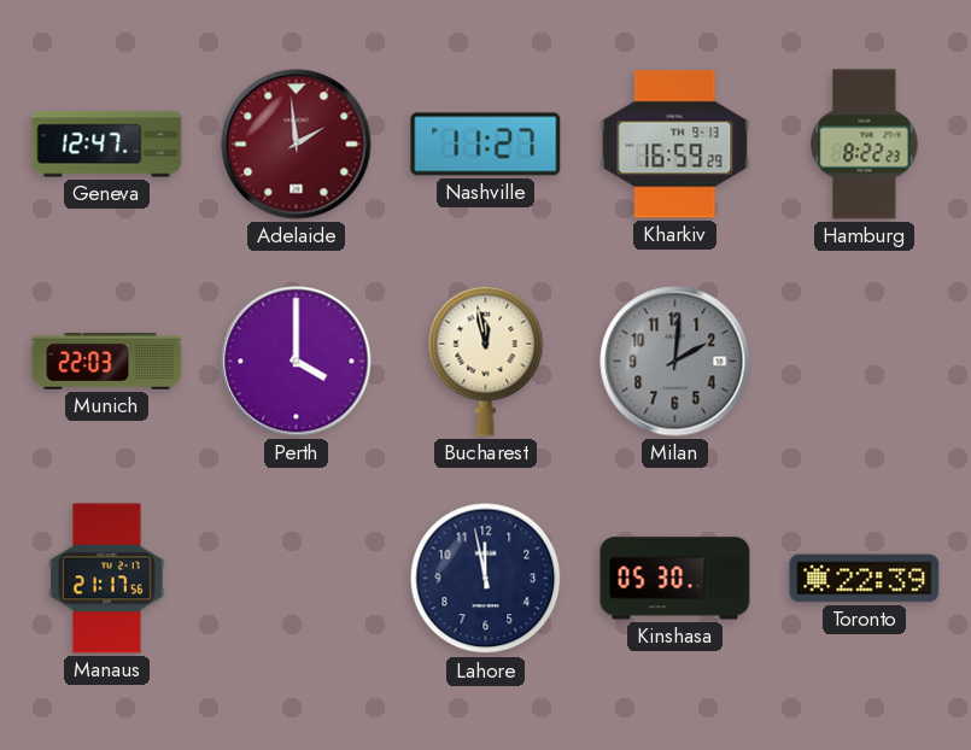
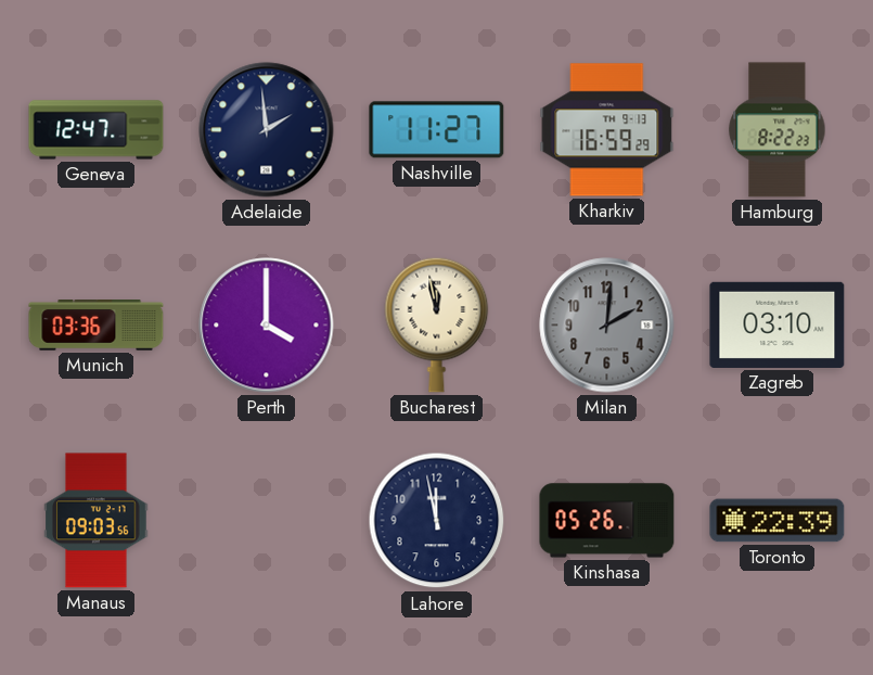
Adelaide dial: burgundy -> navy (267, 130)
Munich: 22:03 -> 03:36 (97, 326)
Zagreb: none -> 03:10 (778, 324)
Manaus: 21:17 -> 09:03 (97, 521)
Kinshasa: 05:30 -> 05:26 (607, 521)
